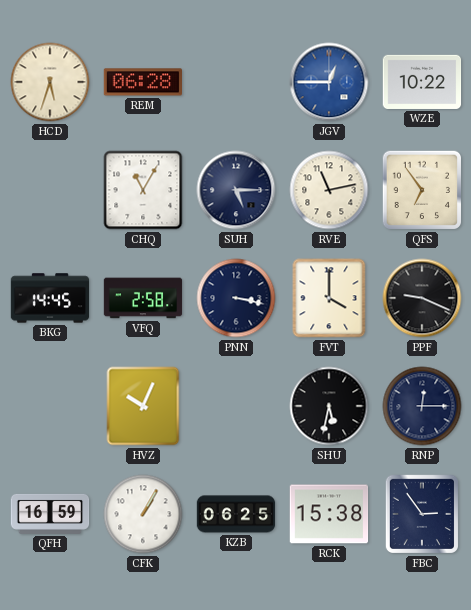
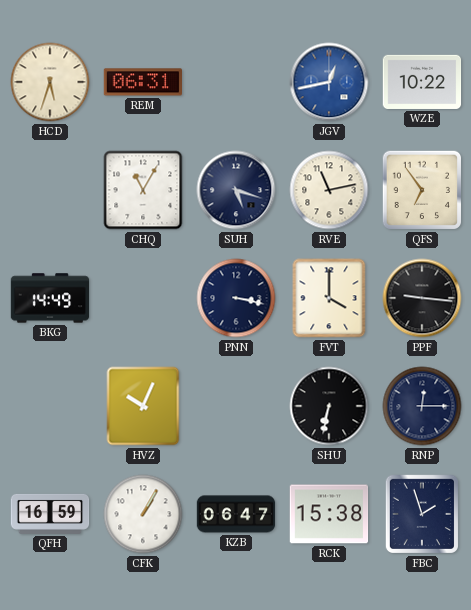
REM: 06:28 -> 06:31 (143, 82)
JGV: 12:45 -> 12:43 (329, 82)
SUH: 5:15 -> 5:18 (236, 190)
BKG: 14:45 -> 14:49 (50, 298)
VFQ: 2:58 -> none (143, 298)
PPF: 9:19 -> 9:16 (422, 298)
SHU: 5:32 -> 6:32 (329, 406)
KZB: 06:25 -> 06:47 (236, 514)
FBC: 2:54 -> 1:57 (422, 514)
